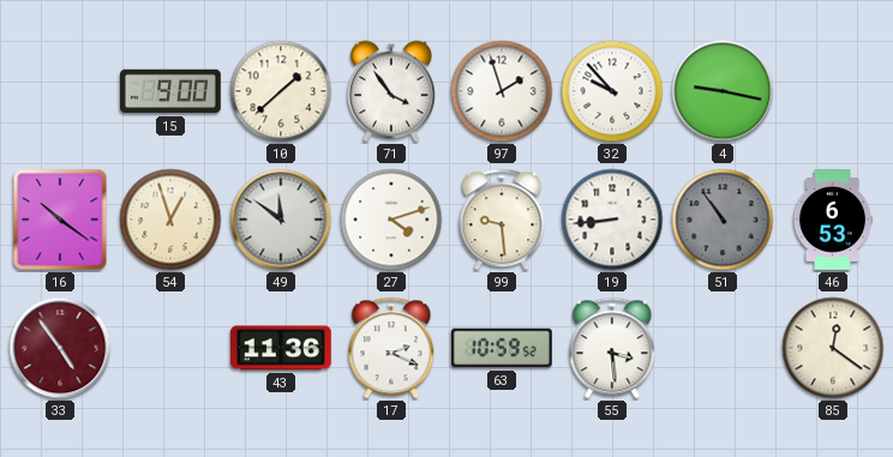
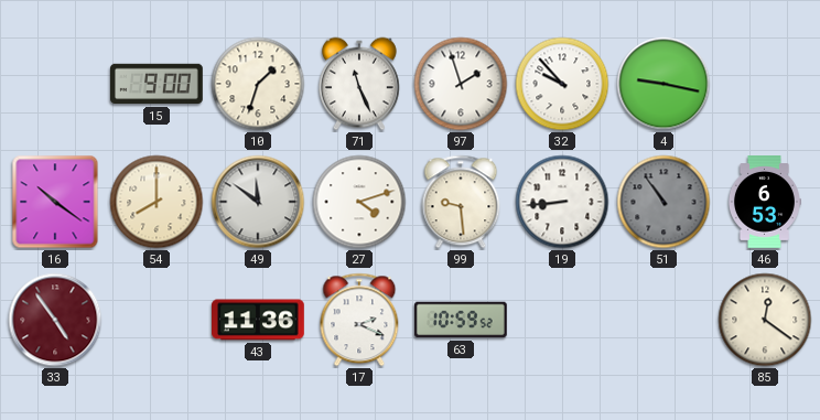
10: 1:38 -> 1:33 (258, 84)
71: 3:54 -> 11:26 (359, 84)
54: 12:57 -> 8:00 (157, 202)
55: 3:29 -> none (612, 348)
